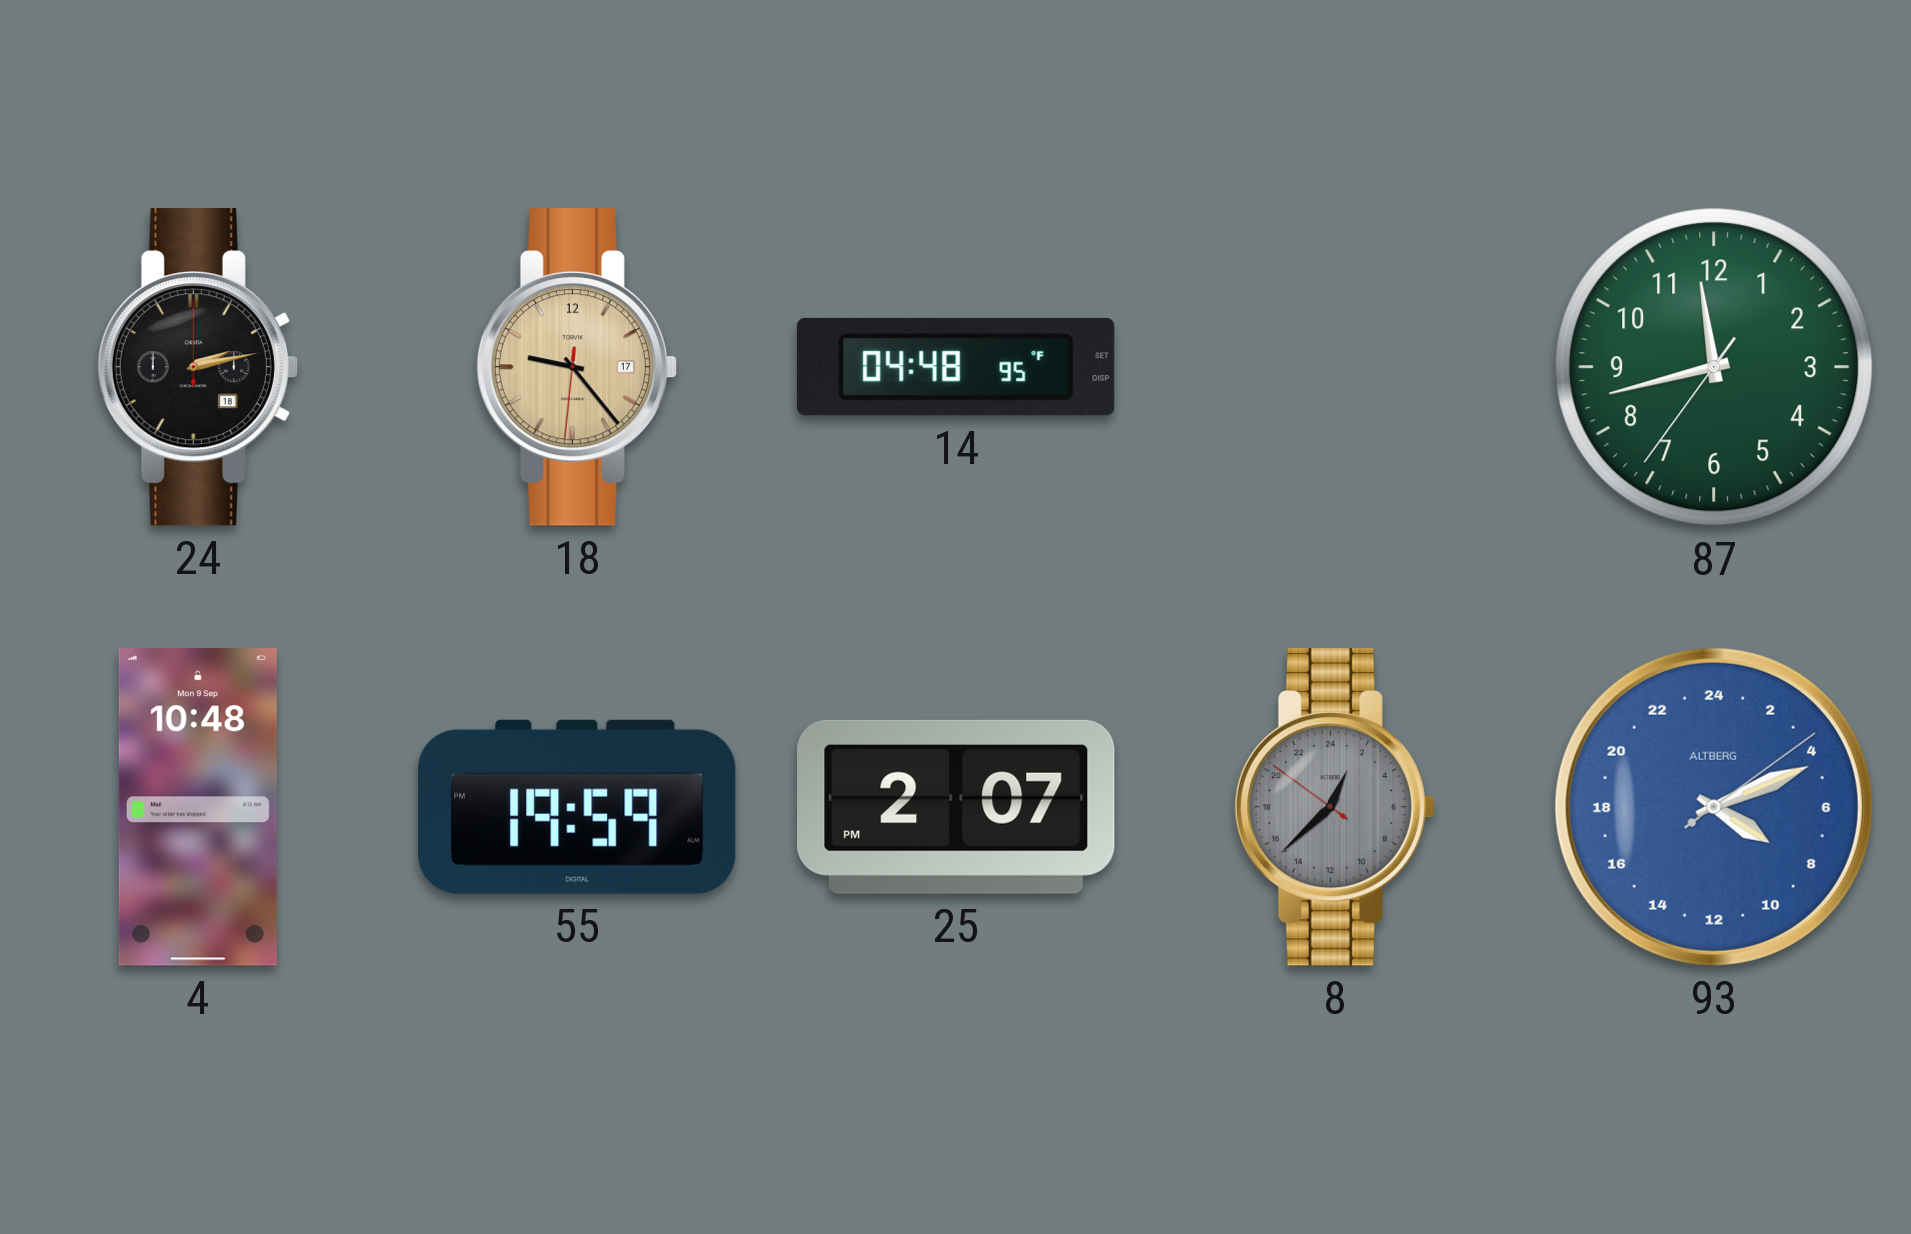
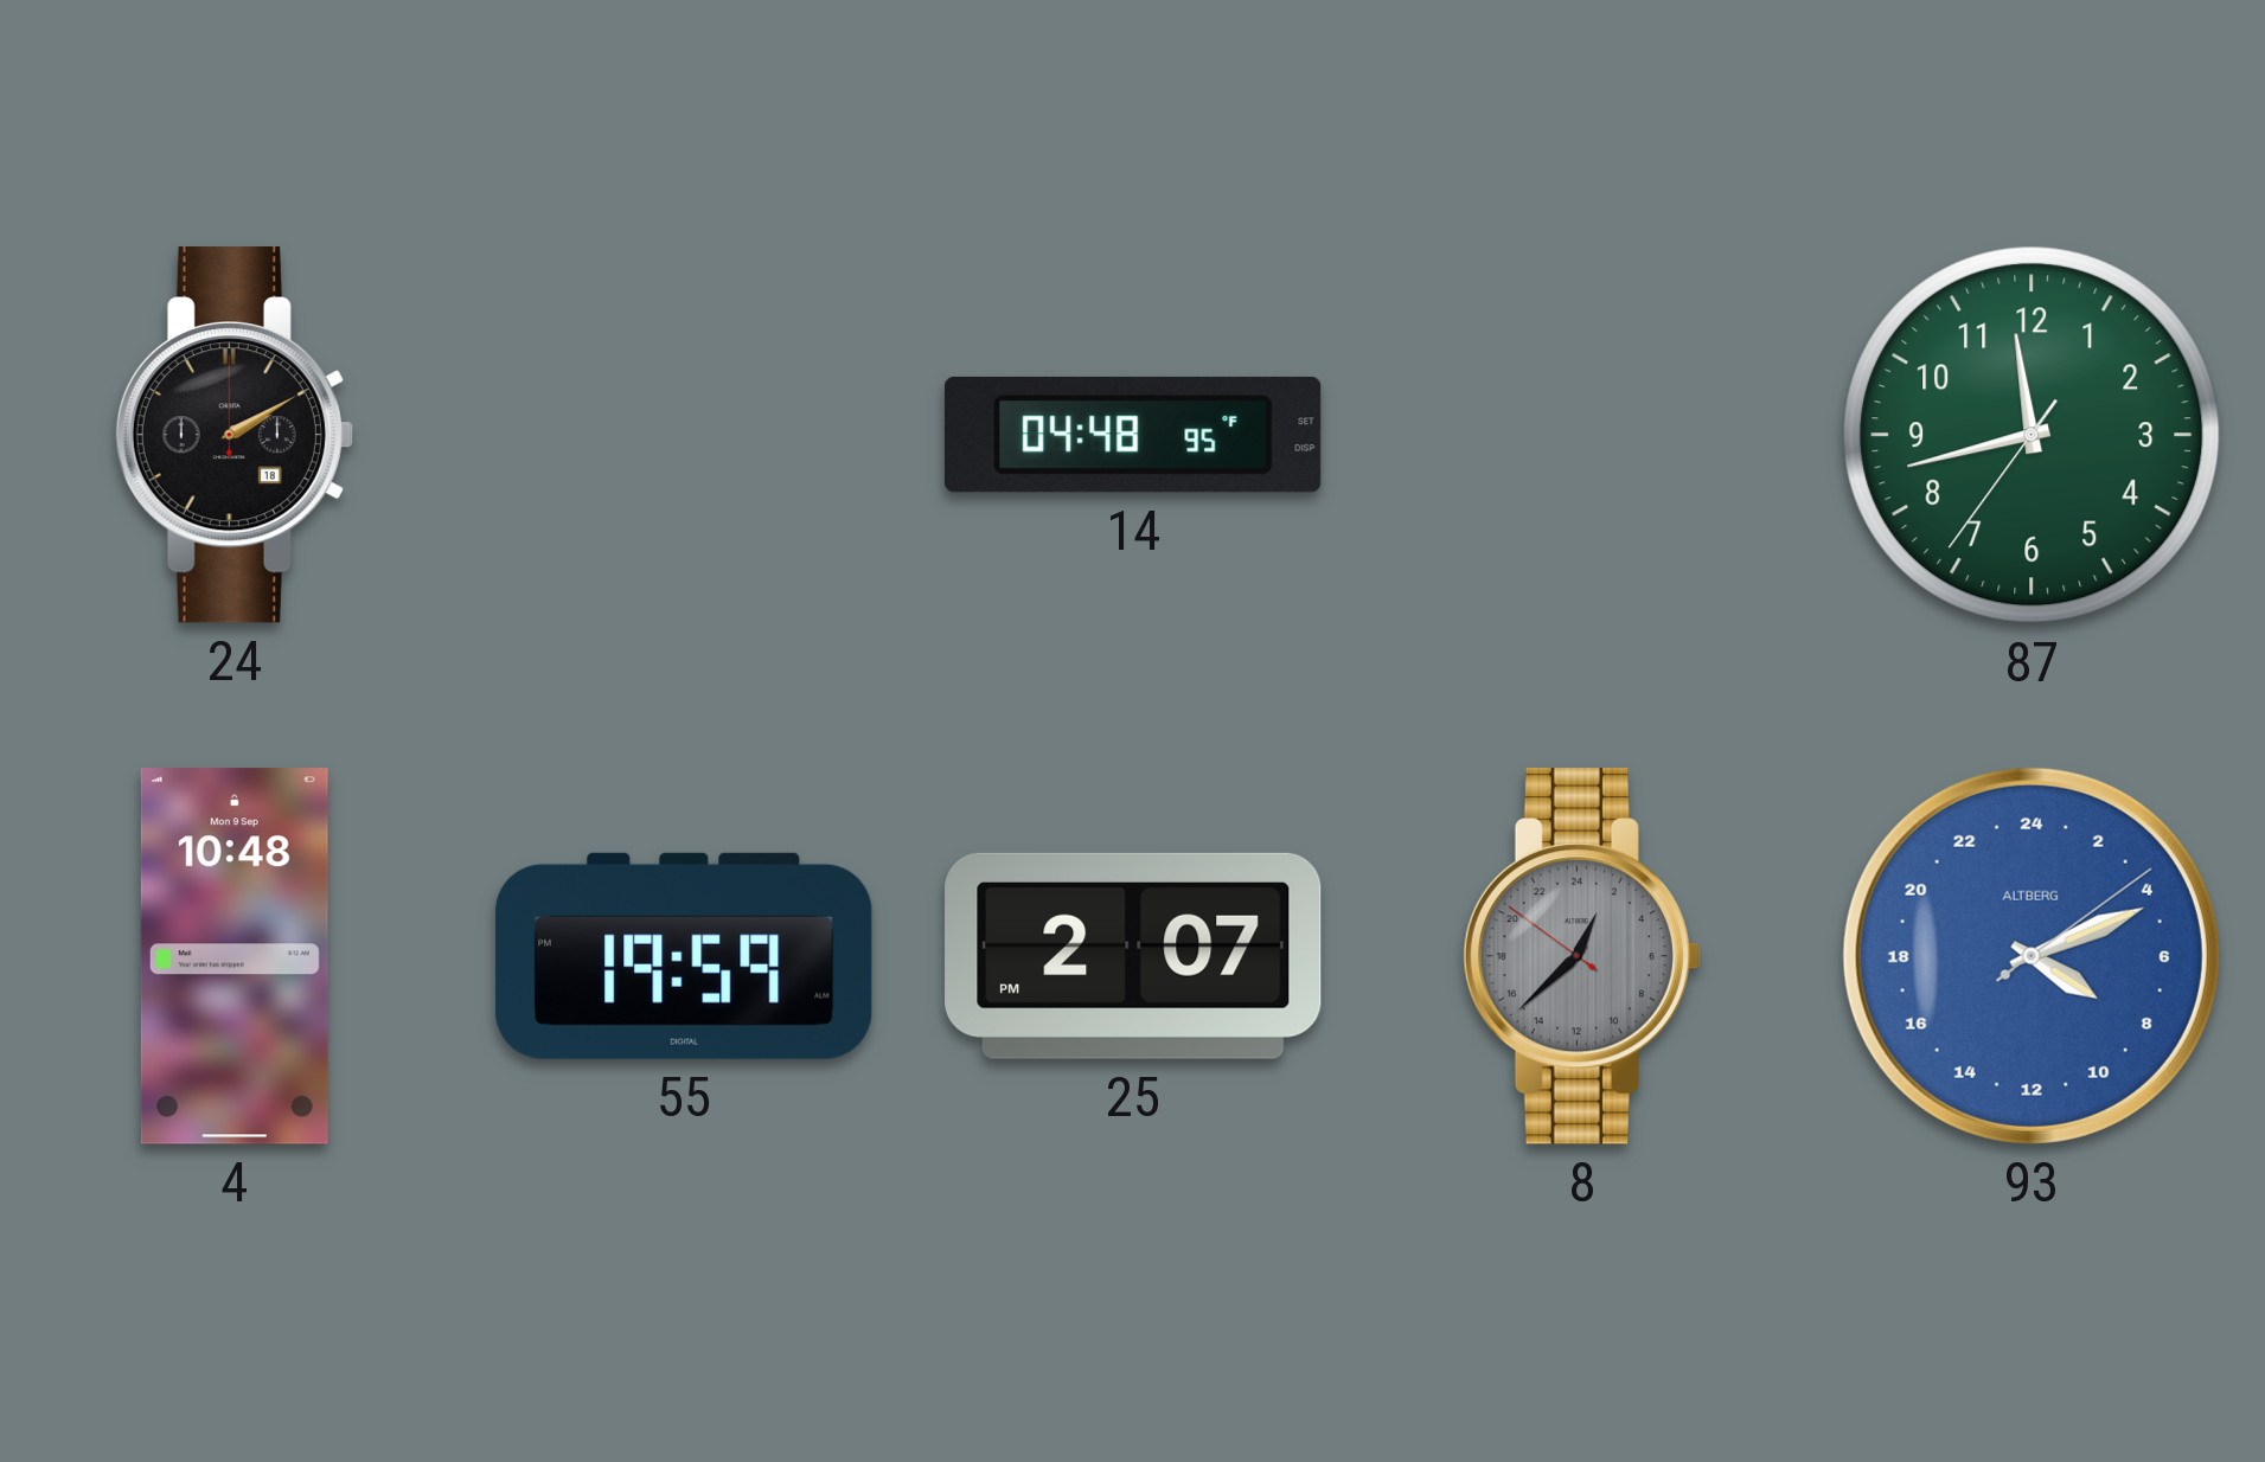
24: 2:13 -> 2:10 (235, 435)
18: 9:23 -> none (577, 367)
